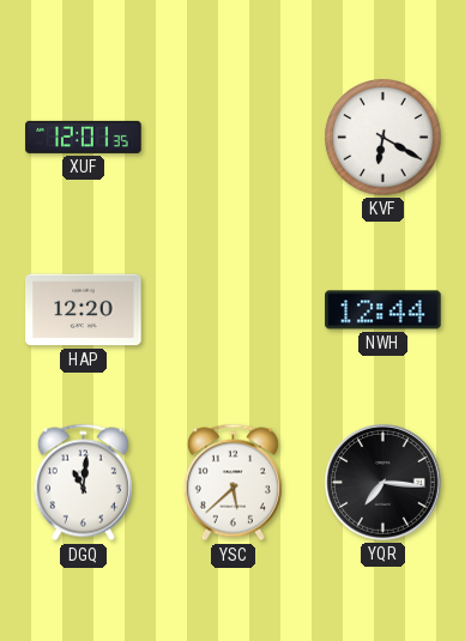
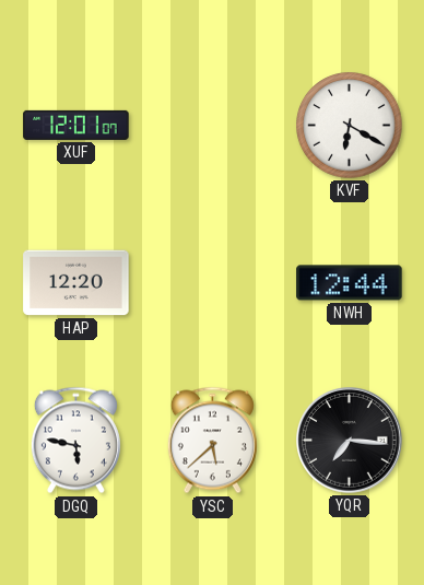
XUF: 12:01:35 -> 12:01:07 (76, 125)
DGQ: 11:01 -> 5:47 (75, 441)
